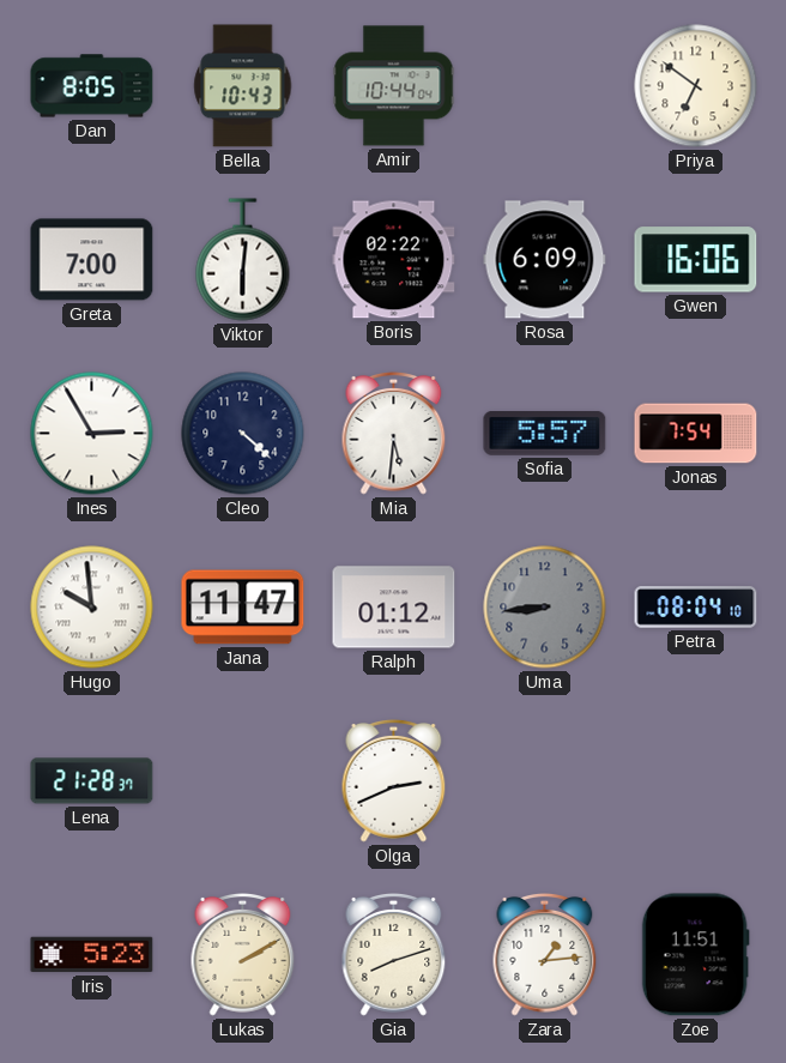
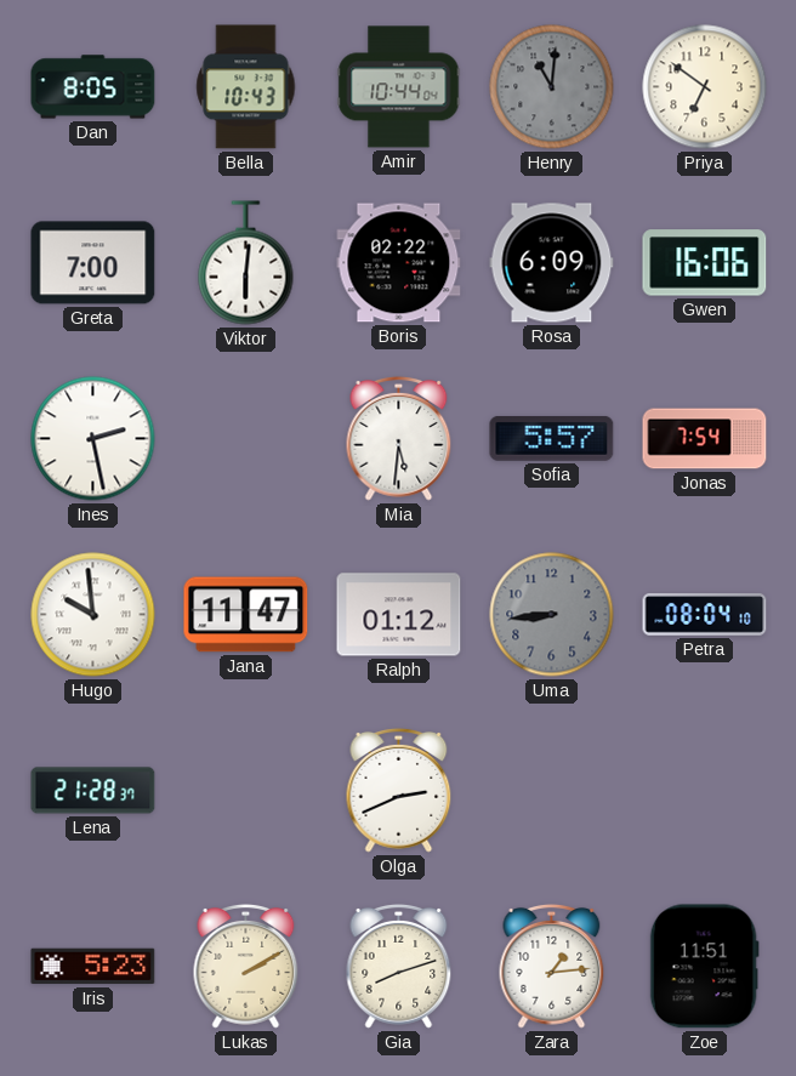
Henry: none -> 11:01 (552, 87)
Ines: 2:55 -> 2:28 (93, 439)
Cleo: 4:22 -> none (243, 434)
